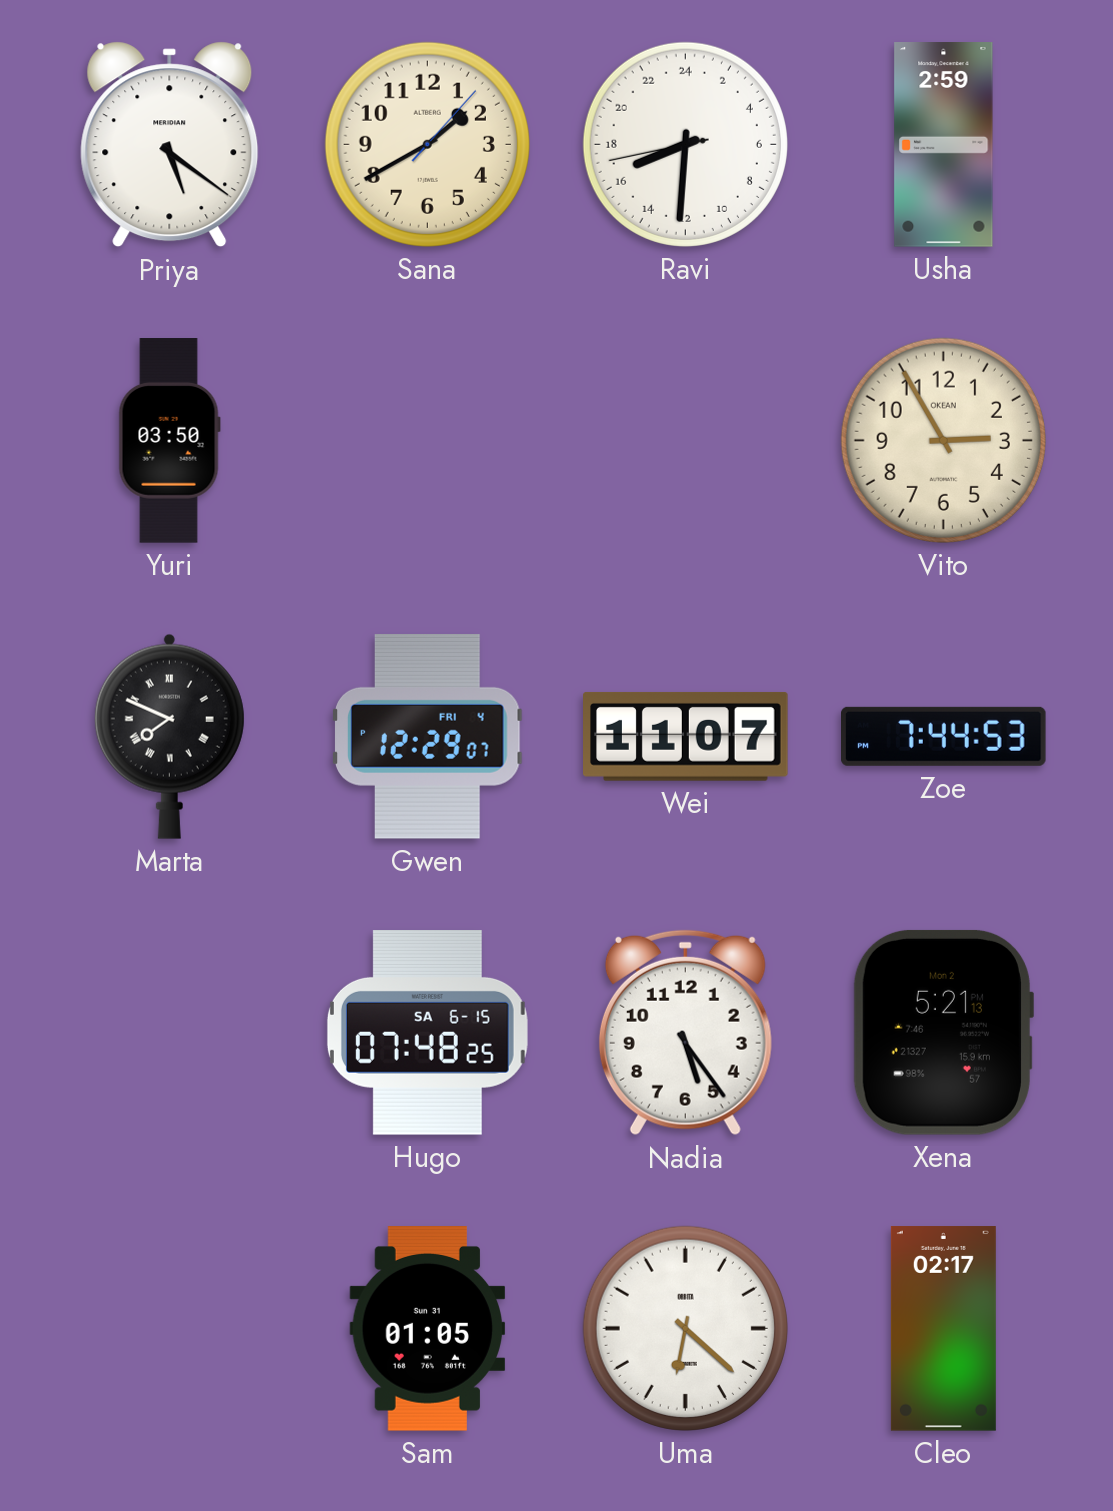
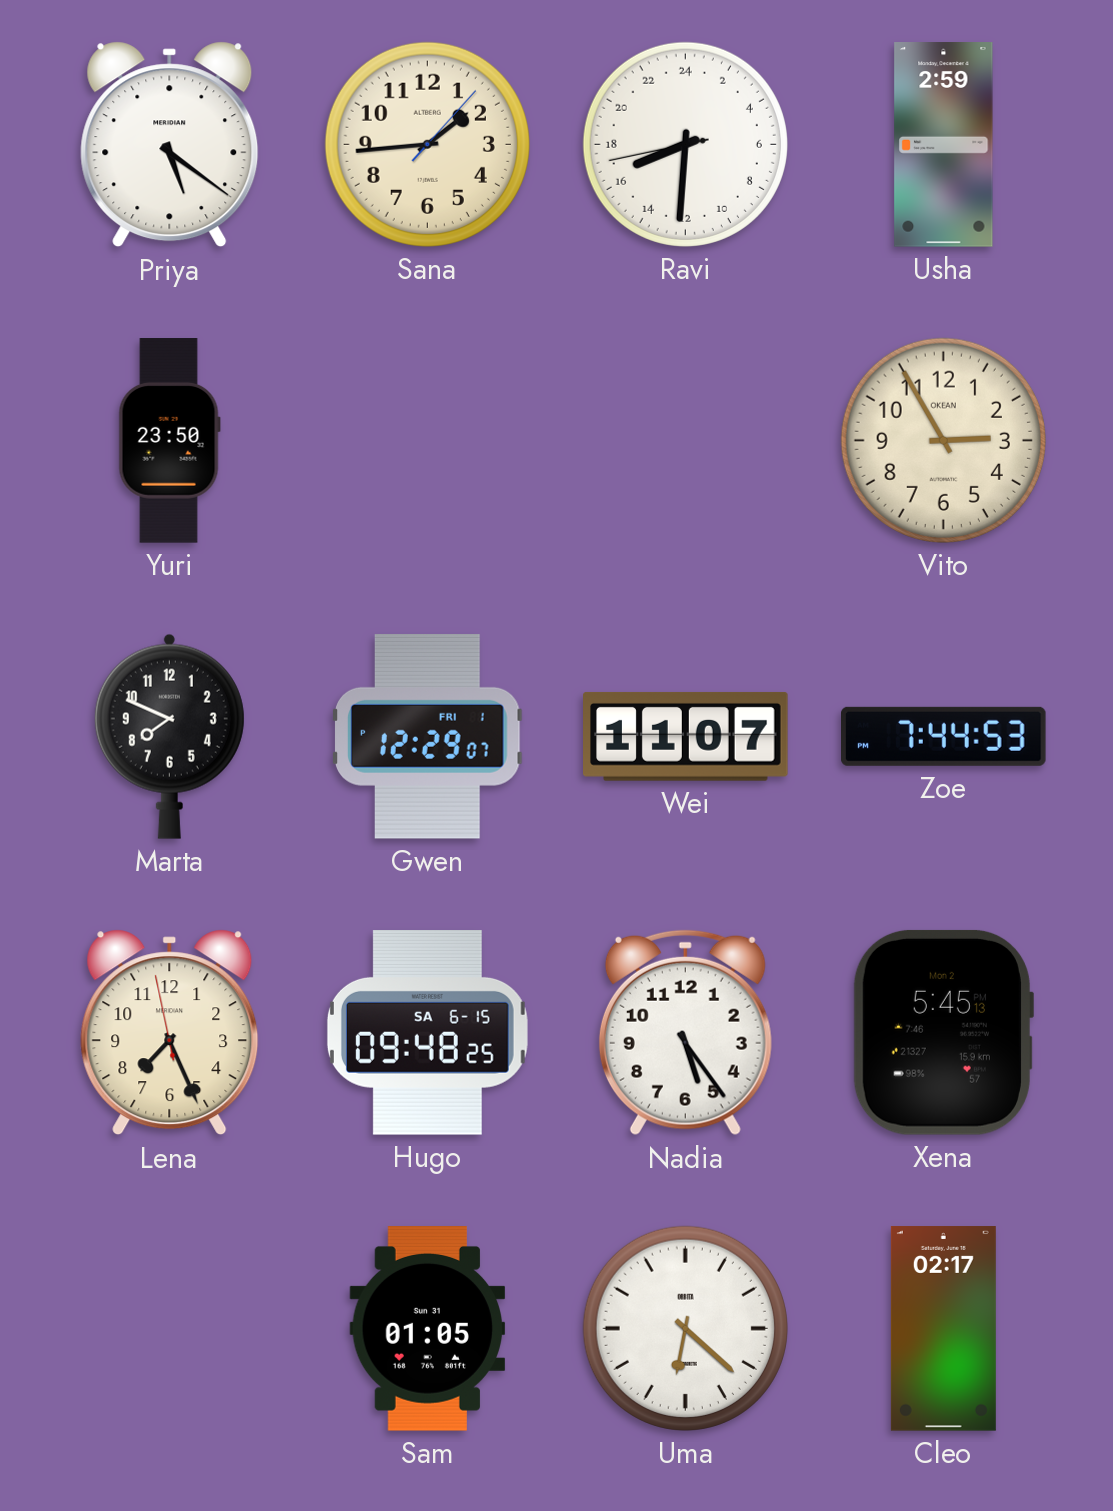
Sana: 1:40 -> 1:44 (427, 144)
Yuri: 03:50 -> 23:50 (169, 441)
Marta numerals: Roman -> Arabic (169, 736)
Gwen date: FRI 4 -> FRI 1 (427, 736)
Lena: none -> 7:25 (170, 1033)
Hugo: 07:48 -> 09:48 (427, 1033)
Xena: 5:21 -> 5:45 (943, 1032)
